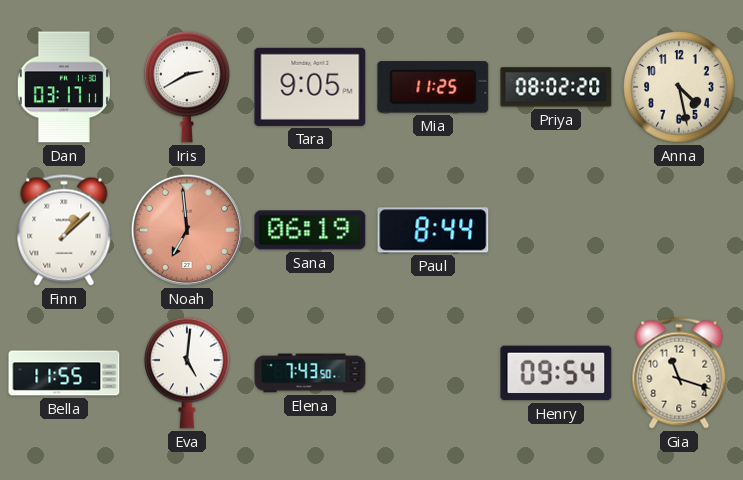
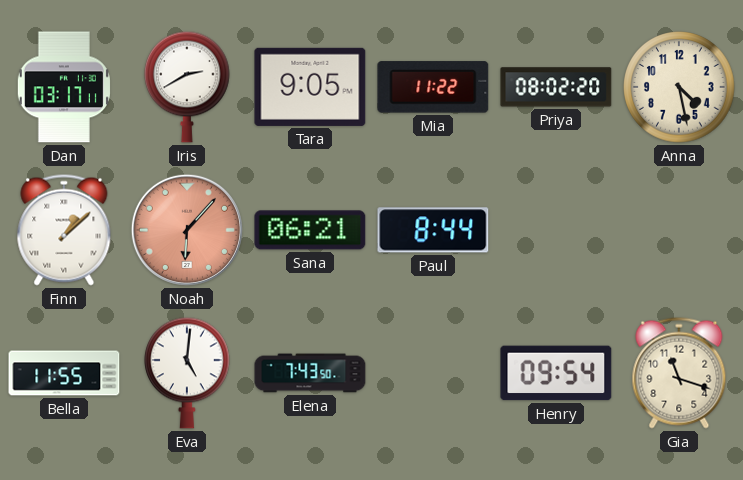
Mia: 11:25 -> 11:22 (433, 87)
Noah: 6:59 -> 6:07 (187, 230)
Sana: 06:19 -> 06:21 (310, 230)
